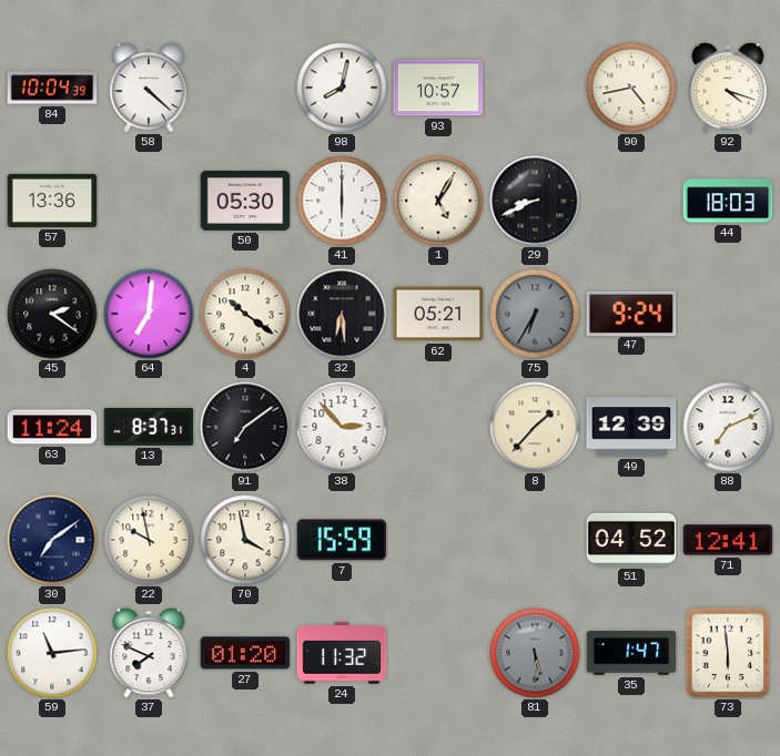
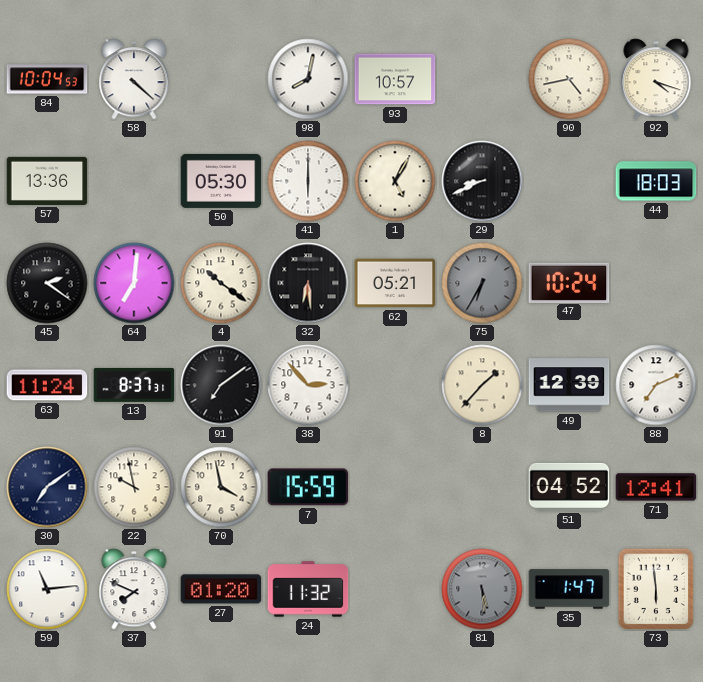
84: 10:04:39 -> 10:04:53 (47, 79)
47: 9:24 -> 10:24 (569, 282)
